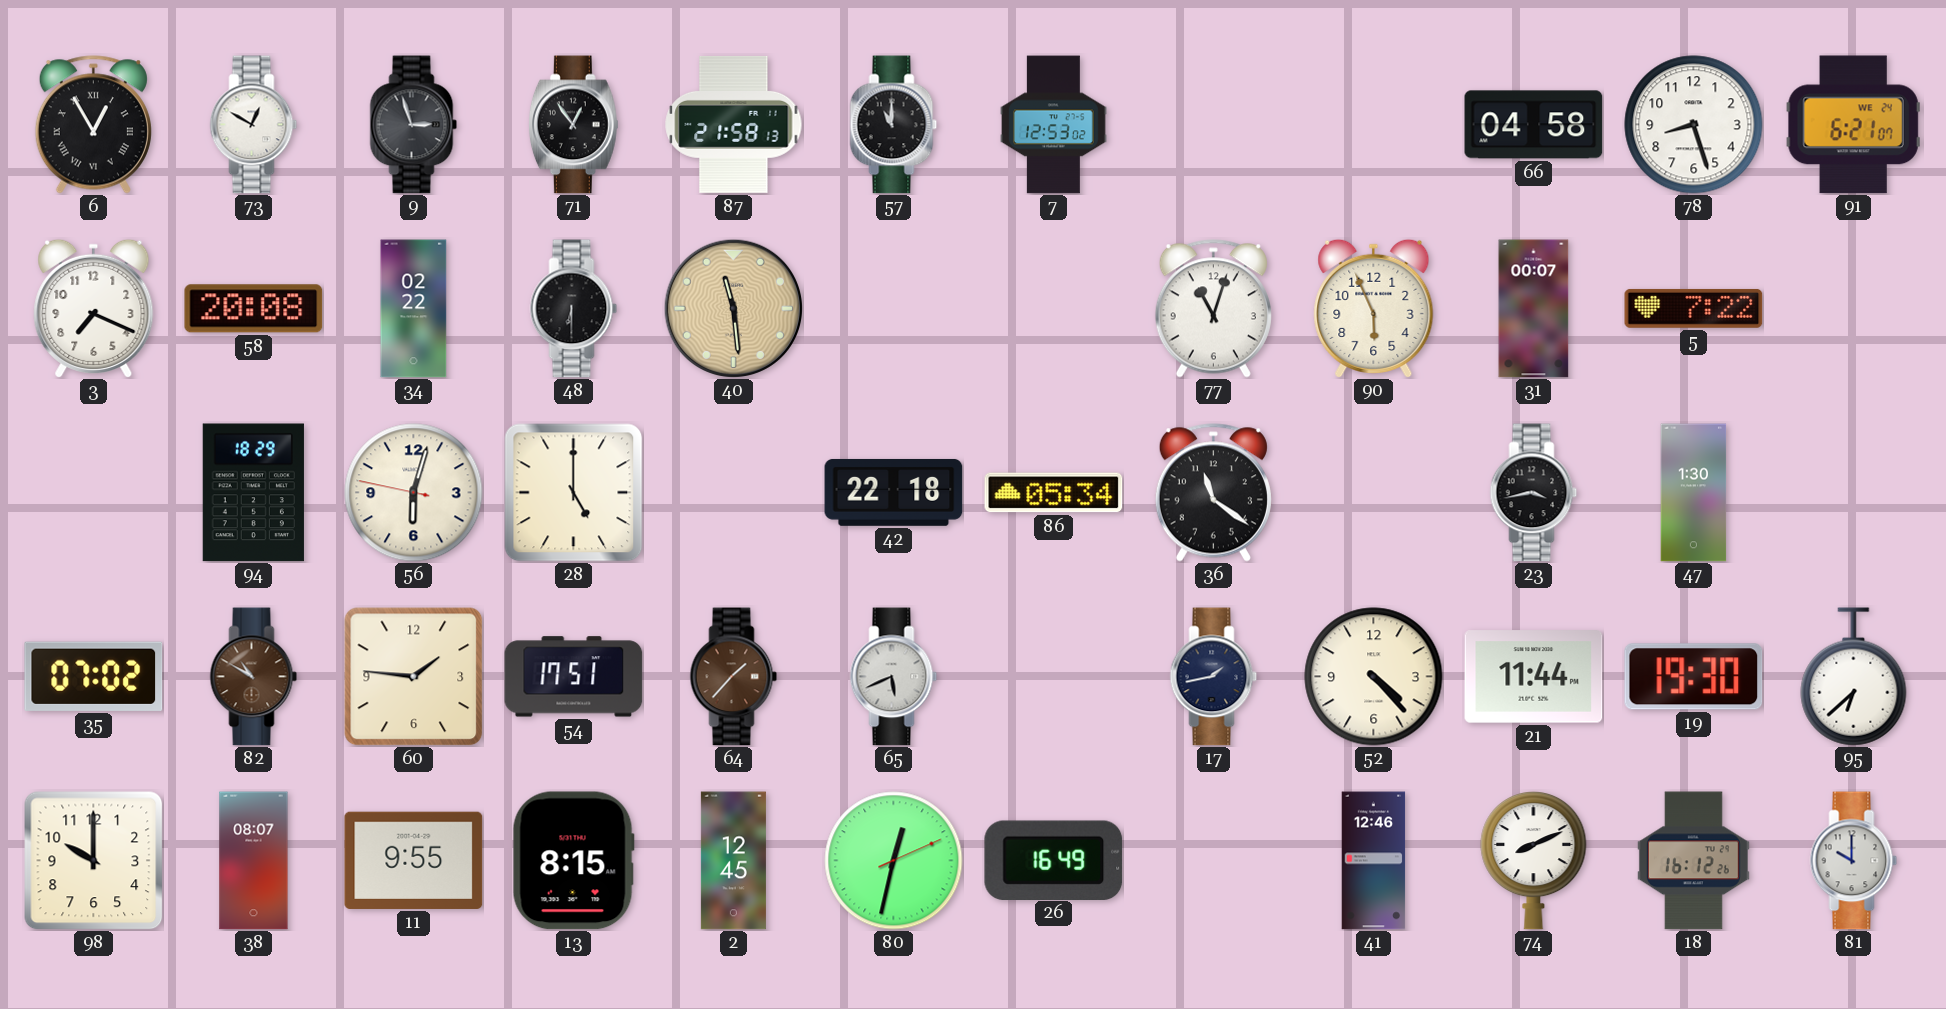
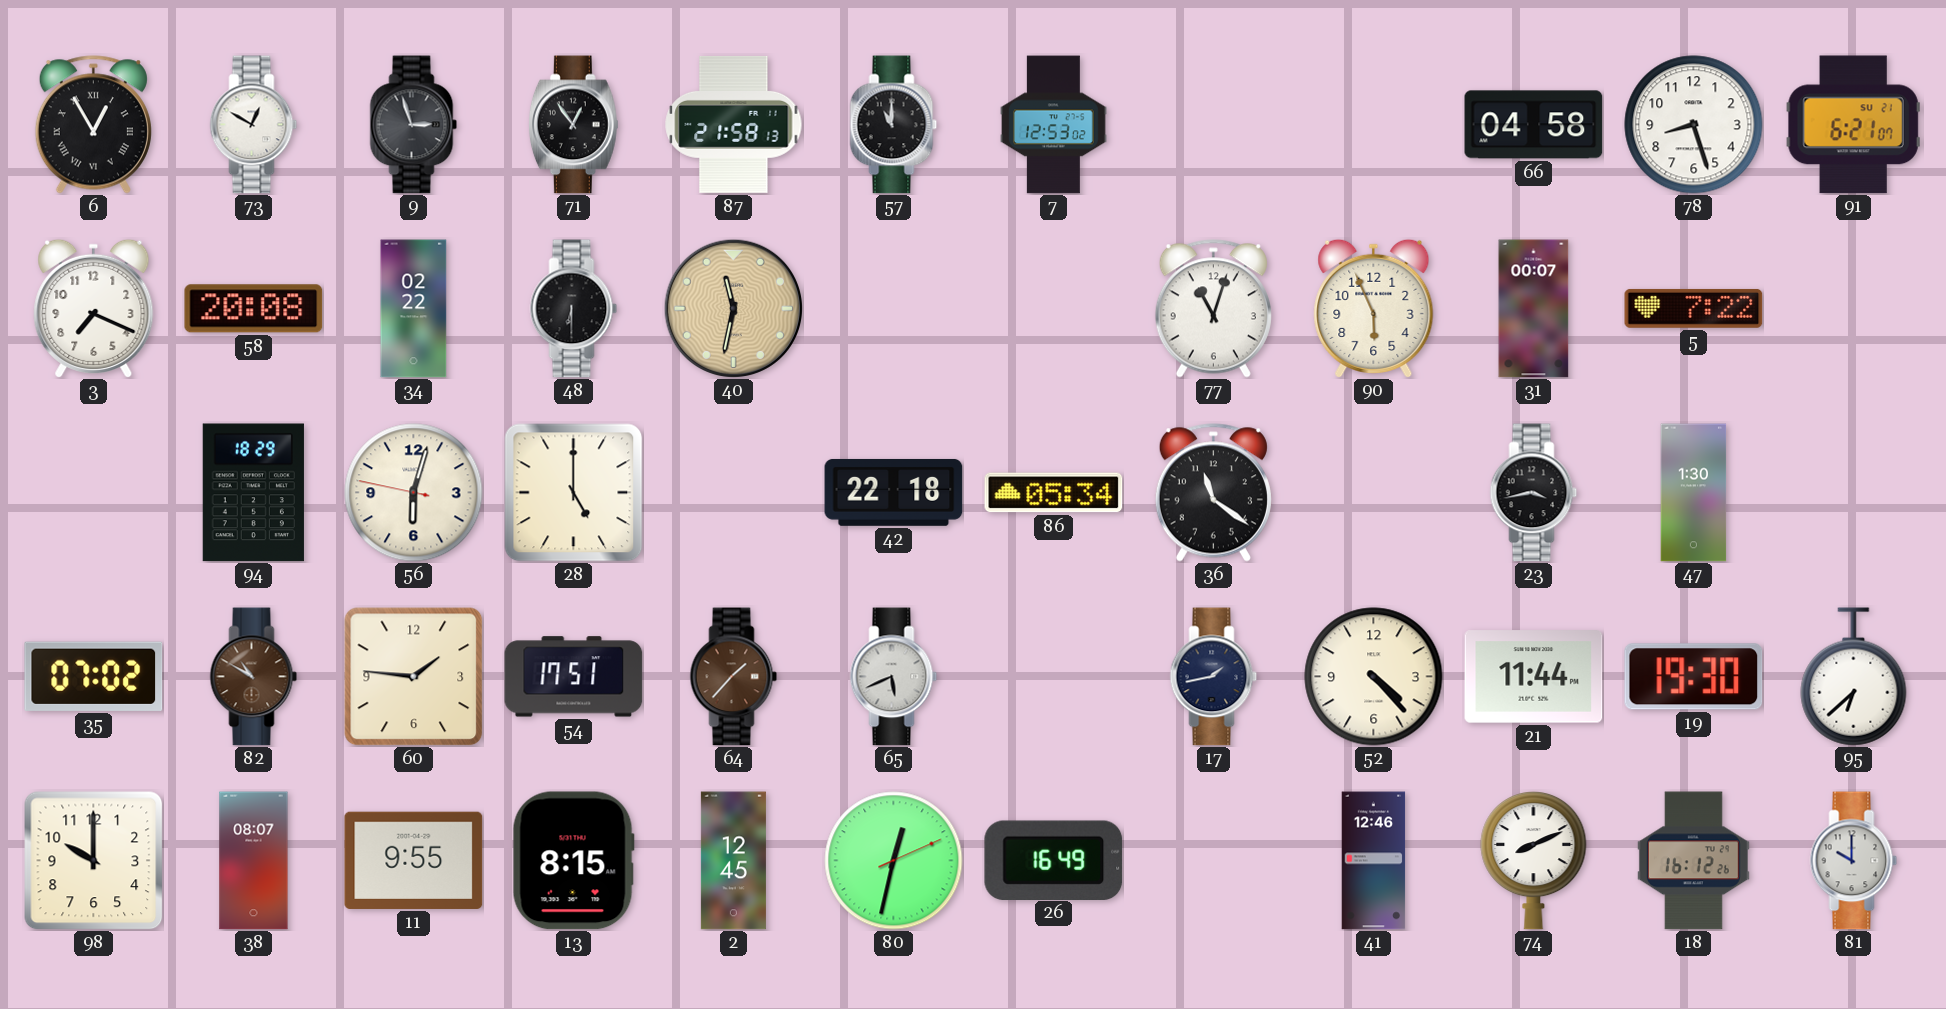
91 date: WE 24 -> SU 21 (1853, 125)
40: 11:29 -> 11:32 (733, 308)
